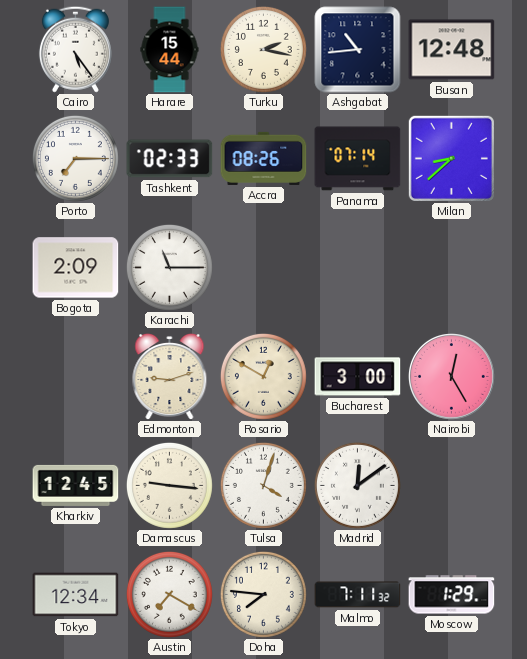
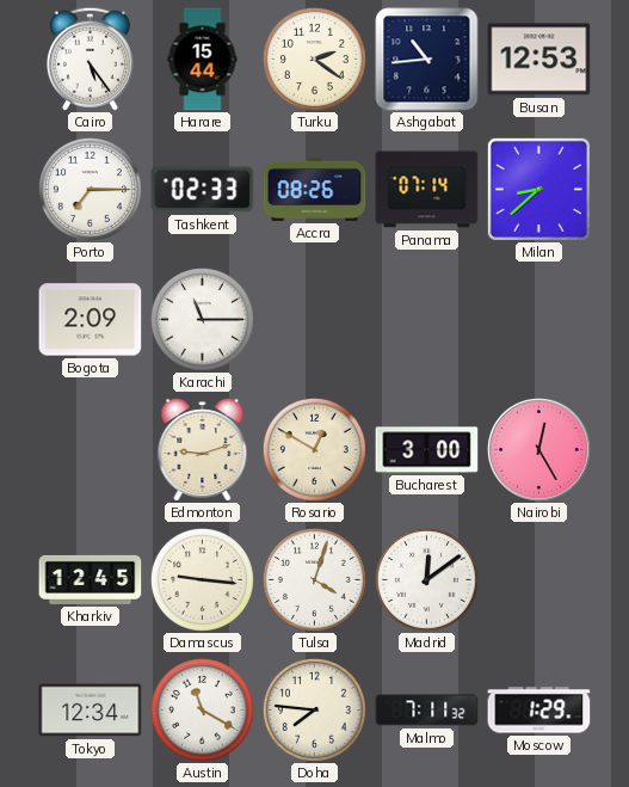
Turku: 2:17 -> 2:21 (314, 59)
Busan: 12:48 -> 12:53 (539, 60)
Austin: 7:20 -> 11:20 (202, 709)
